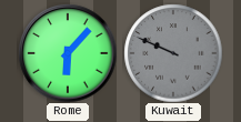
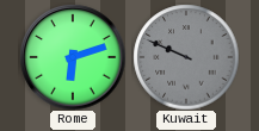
Rome: 6:07 -> 6:12 (73, 57)
